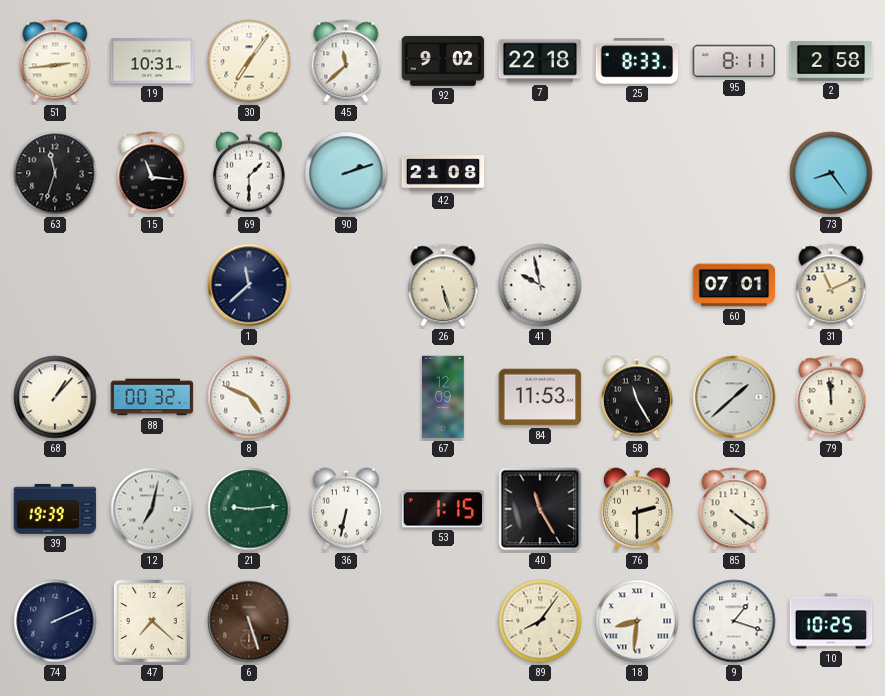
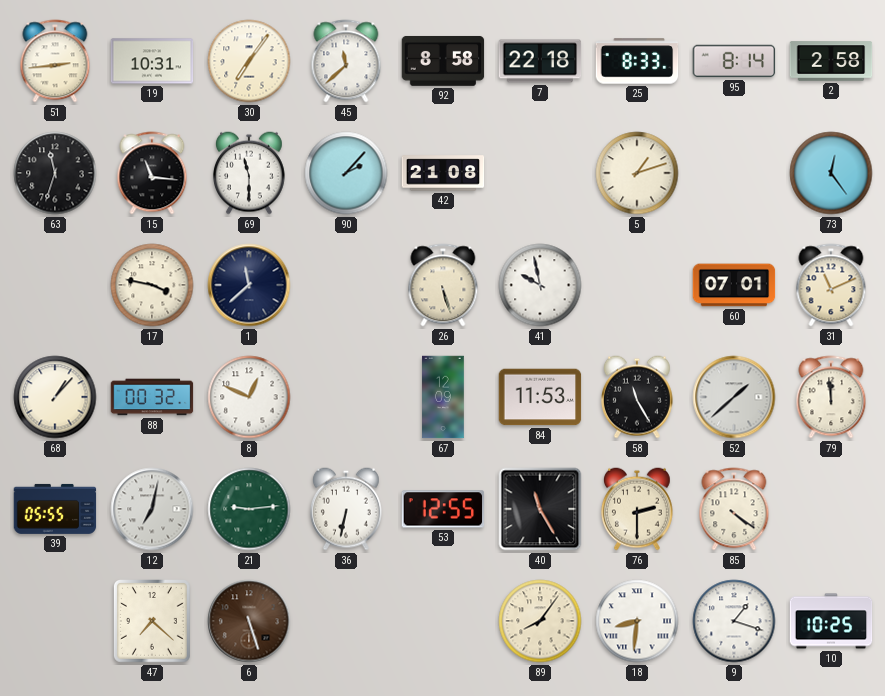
92: 9:02 -> 8:58 (443, 61)
95: 8:11 -> 8:14 (734, 61)
69: 1:30 -> 11:30 (249, 173)
90: 2:12 -> 2:07 (346, 173)
5: none -> 1:12 (637, 173)
73: 8:24 -> 12:24 (831, 173)
17: none -> 3:47 (152, 285)
8: 4:49 -> 12:49 (249, 397)
39: 19:39 -> 05:55 (55, 509)
53: 1:15 -> 12:55 (443, 509)
74: 2:11 -> none (55, 621)
